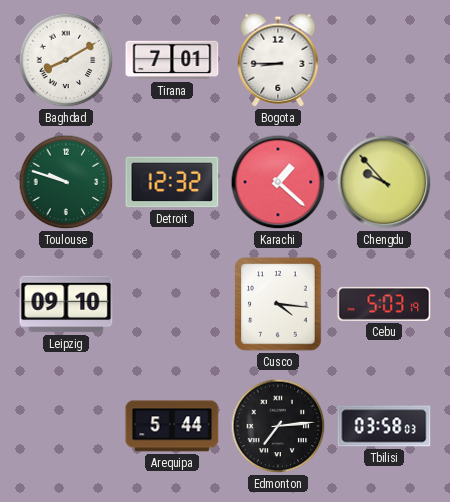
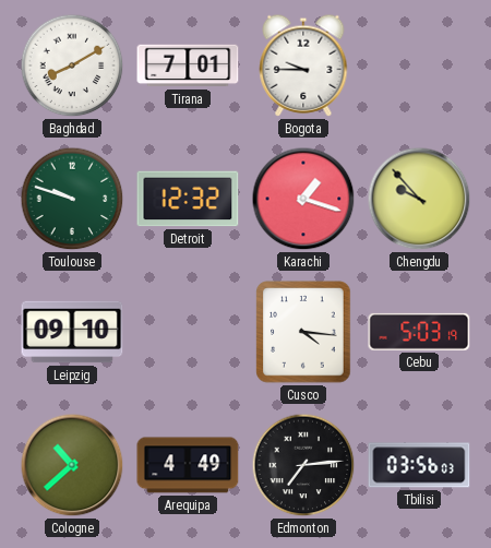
Bogota: 8:45 -> 9:45 (303, 65)
Karachi: 1:22 -> 1:18 (303, 199)
Cologne: none -> 10:38 (72, 465)
Arequipa: 5:44 -> 4:49 (188, 465)
Tbilisi: 03:58 -> 03:56 (419, 465)
